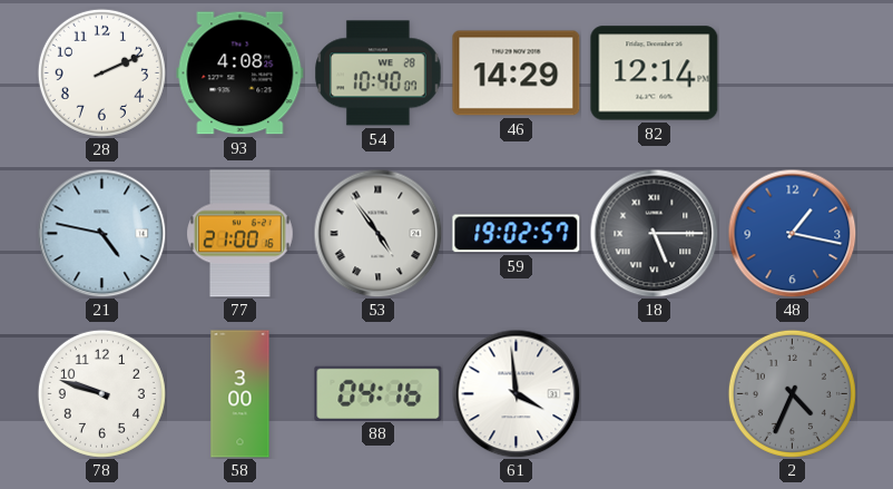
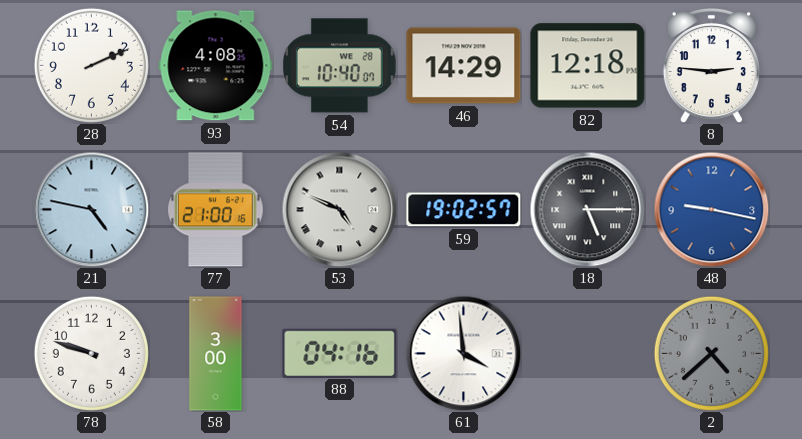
82: 12:14 -> 12:18 (588, 66)
8: none -> 2:46 (711, 65)
53: 4:54 -> 4:49 (339, 209)
48: 1:17 -> 9:17 (711, 209)
2: 4:34 -> 4:38 (711, 353)
